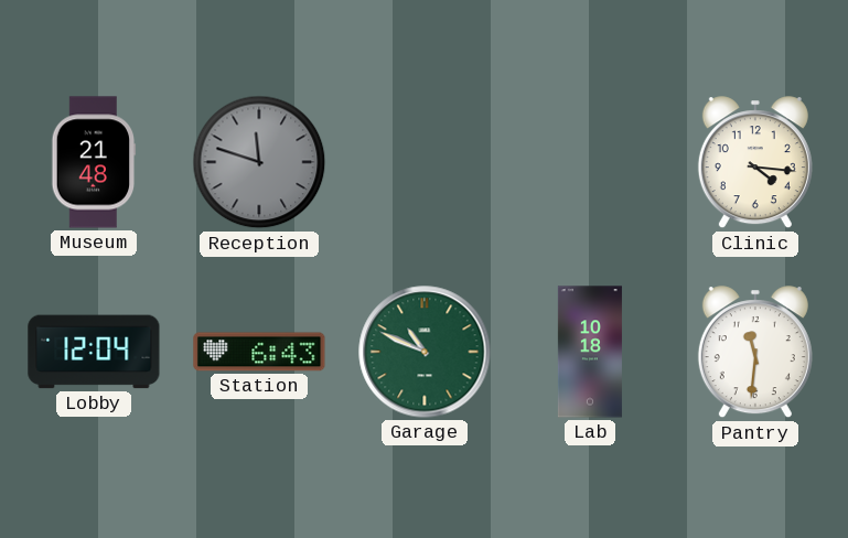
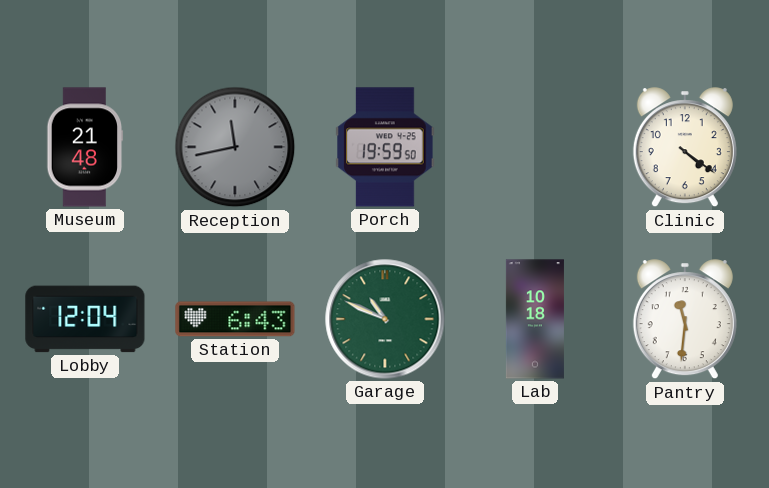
Reception: 11:48 -> 11:43 (235, 147)
Porch: none -> 19:59 (385, 147)
Clinic: 4:16 -> 4:21 (685, 148)
